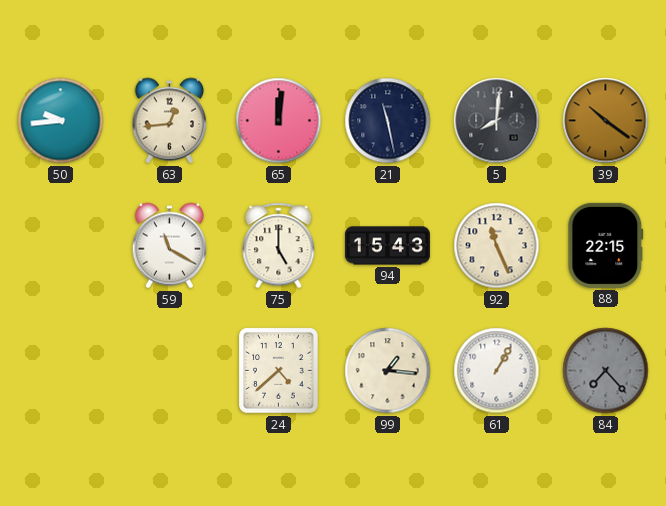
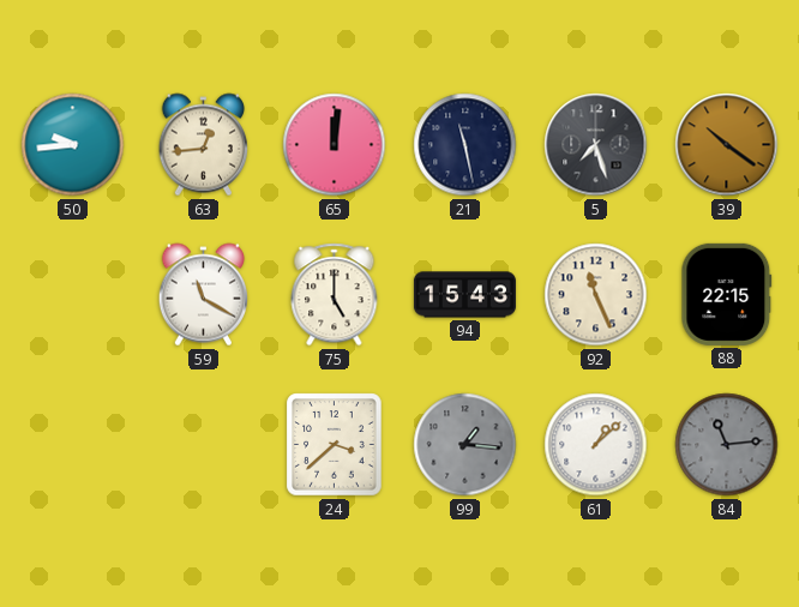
5: 8:01 -> 7:27 (596, 145)
24: 4:38 -> 3:38 (335, 445)
99 dial: cream -> grey (465, 445)
61: 1:05 -> 1:08 (596, 445)
84: 7:23 -> 11:14 (727, 445)
